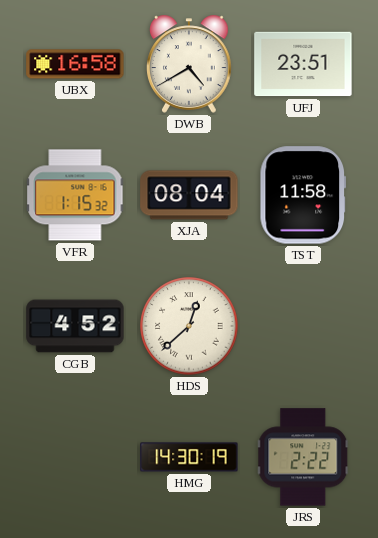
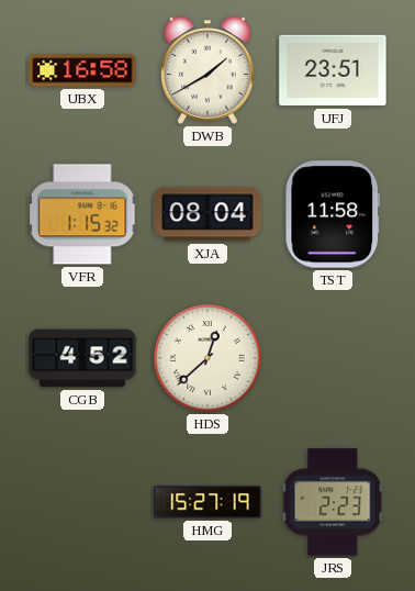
DWB: 4:40 -> 1:40 (209, 70)
HMG: 14:30 -> 15:27 (207, 502)
JRS: 2:22 -> 2:23 (333, 502)
